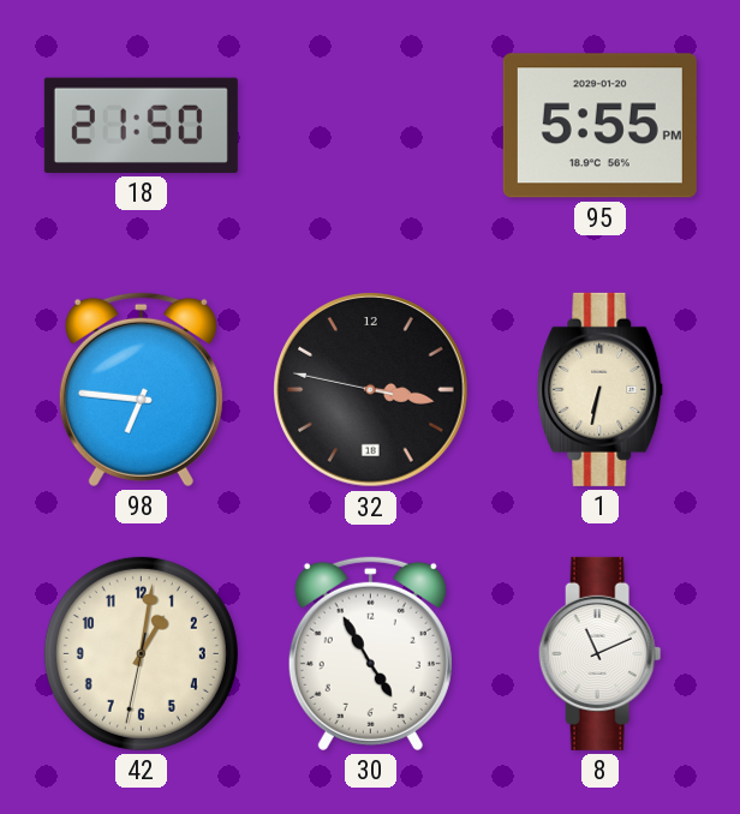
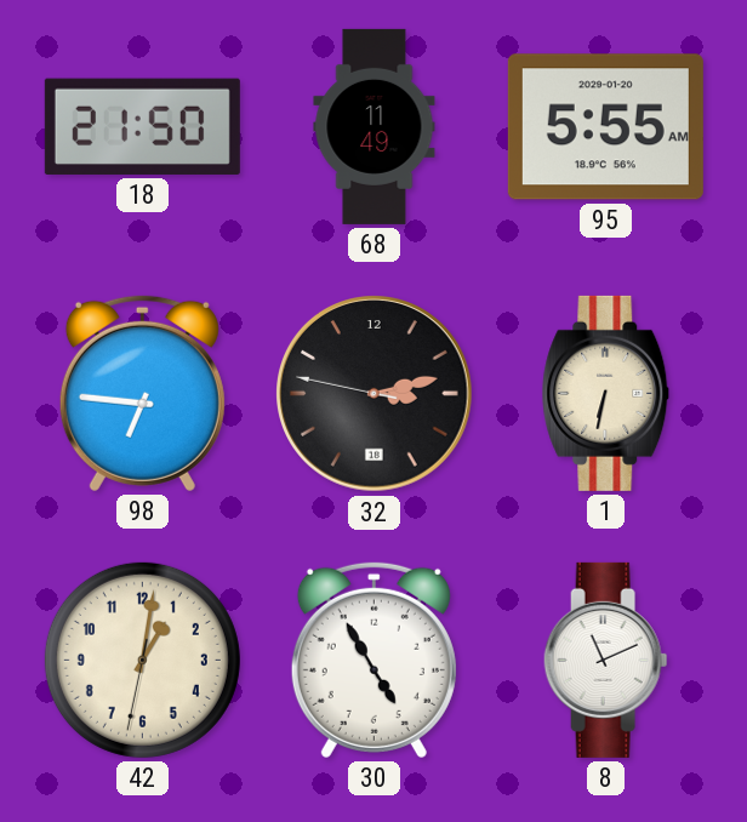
68: none -> 11:49 (375, 126)
95: 5:55 PM -> 5:55 AM (605, 127)
32: 3:16 -> 3:12 (375, 394)
